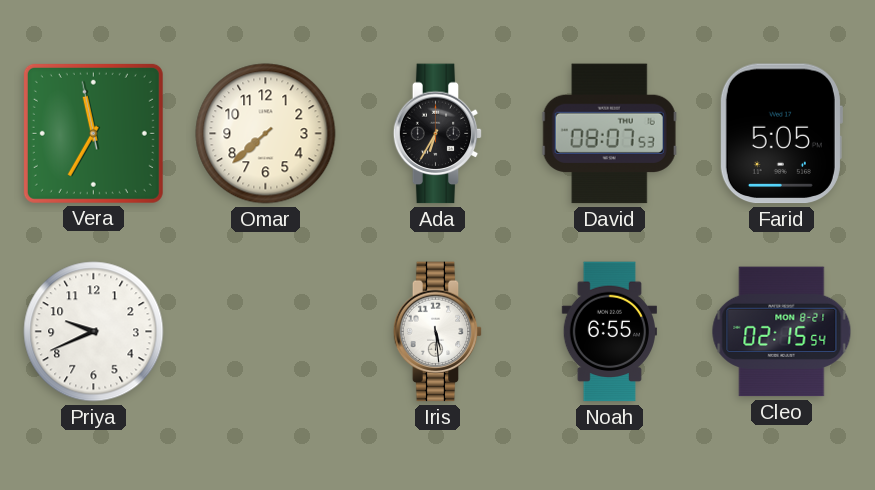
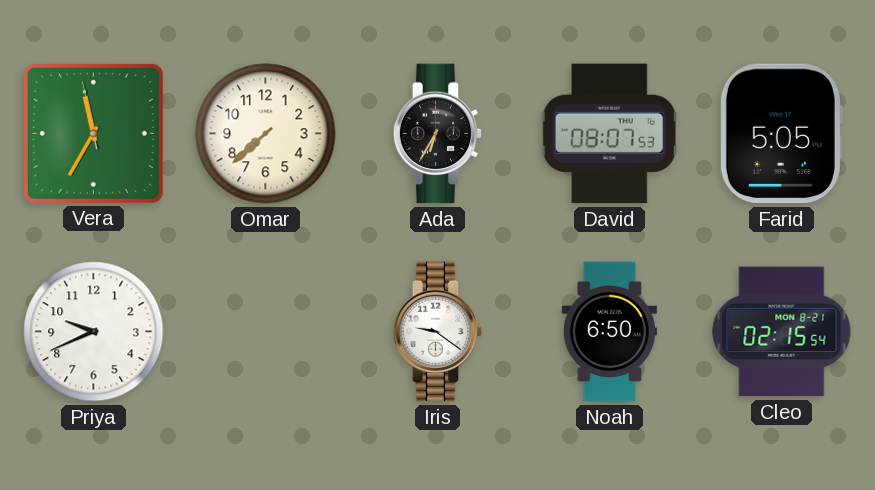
Iris: 5:29 -> 9:21 (438, 332)
Noah: 6:55 -> 6:50 (609, 332)
